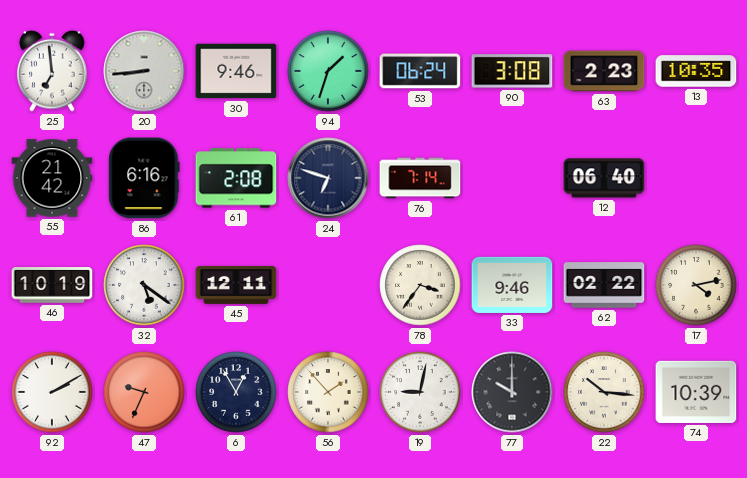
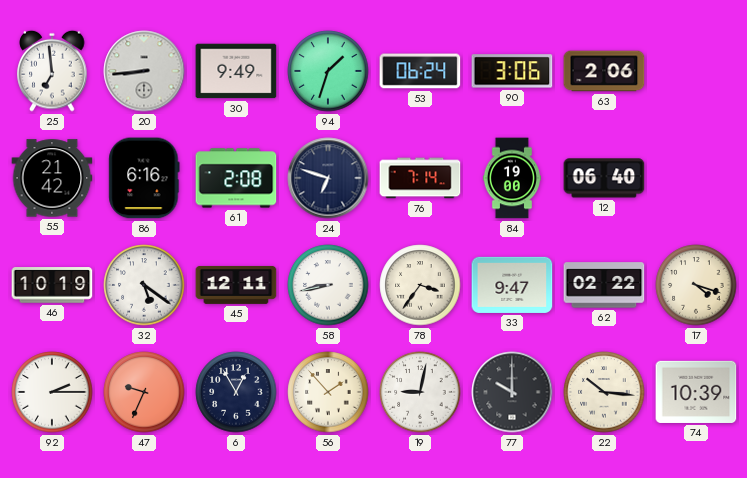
30: 9:46 -> 9:49 (236, 71)
90: 3:08 -> 3:06 (512, 71)
63: 2:23 -> 2:06 (604, 71)
13: 10:35 -> none (696, 71)
84: none -> 19:00 (512, 178)
58: none -> 8:43 (328, 285)
33: 9:46 -> 9:47 (512, 285)
17: 4:13 -> 4:18 (696, 285)
92: 2:10 -> 2:15 (52, 392)
